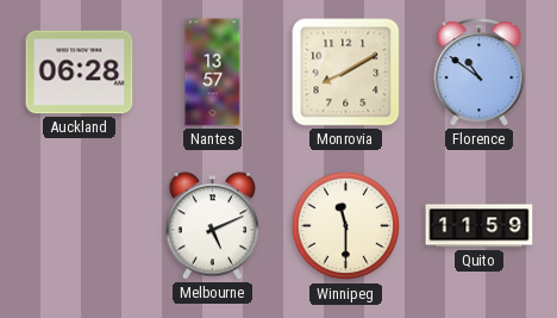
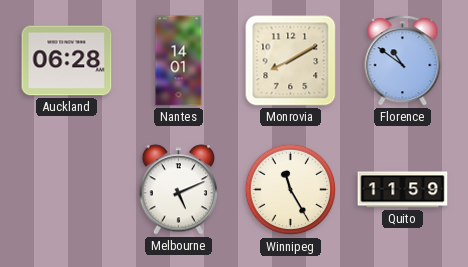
Nantes: 13:57 -> 14:01 (179, 61)
Winnipeg: 11:30 -> 11:25 (291, 190)
